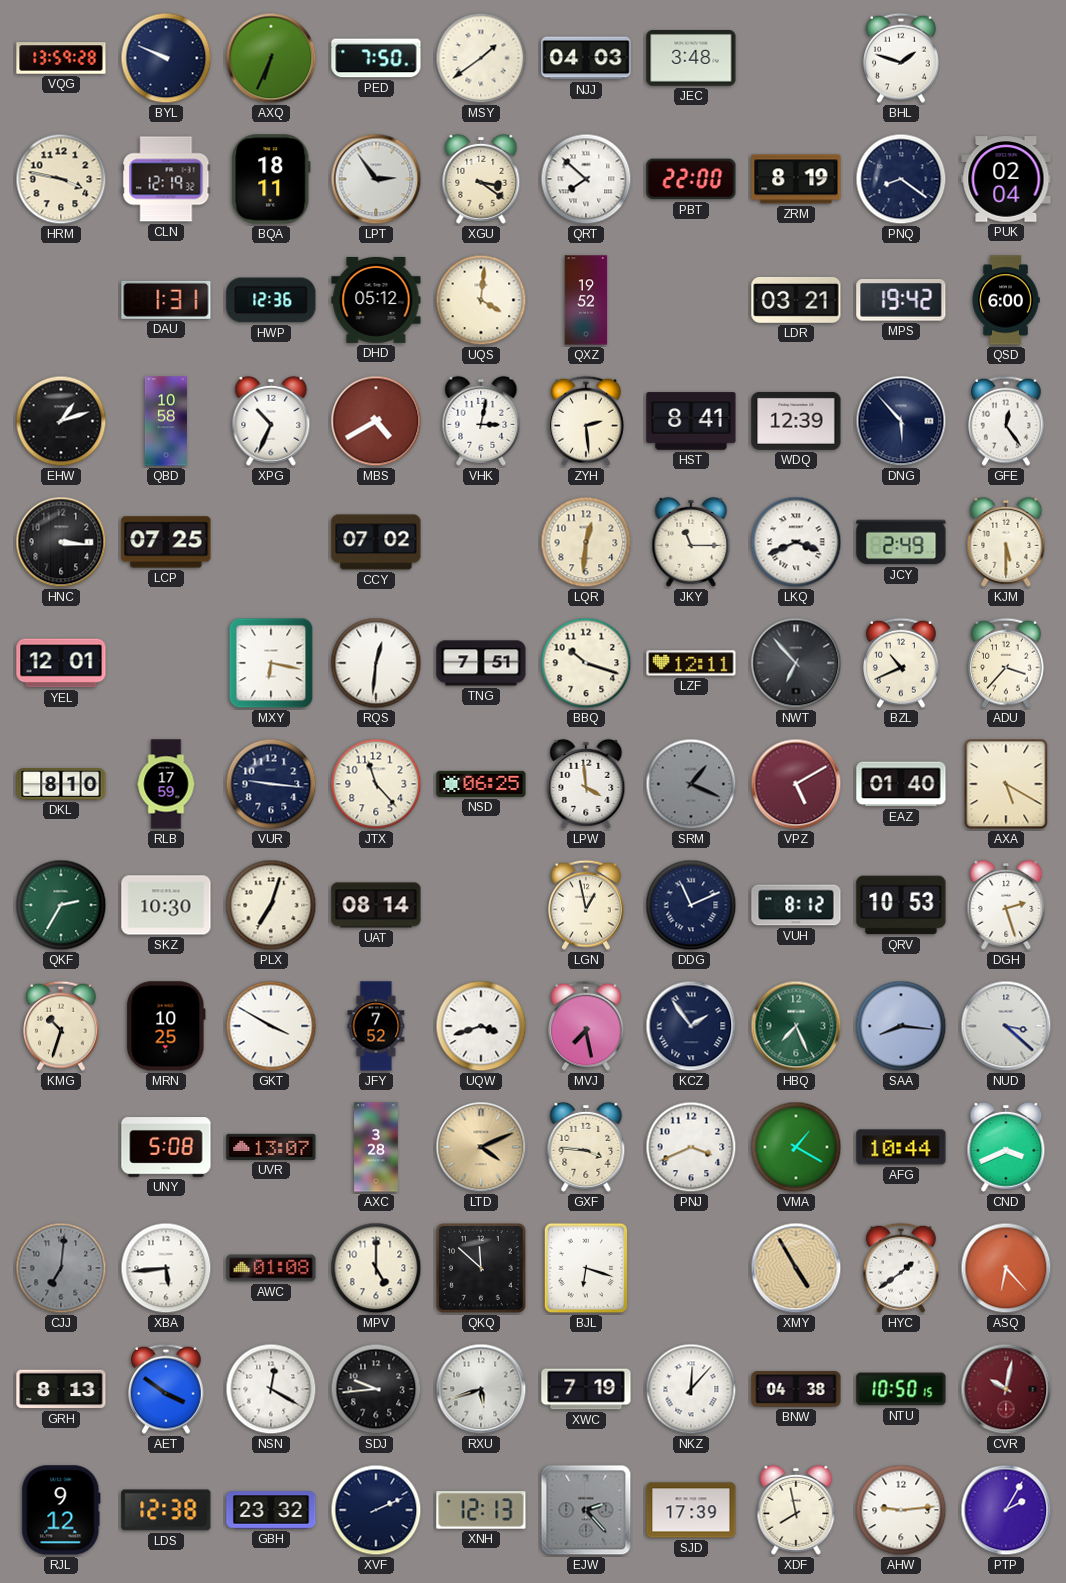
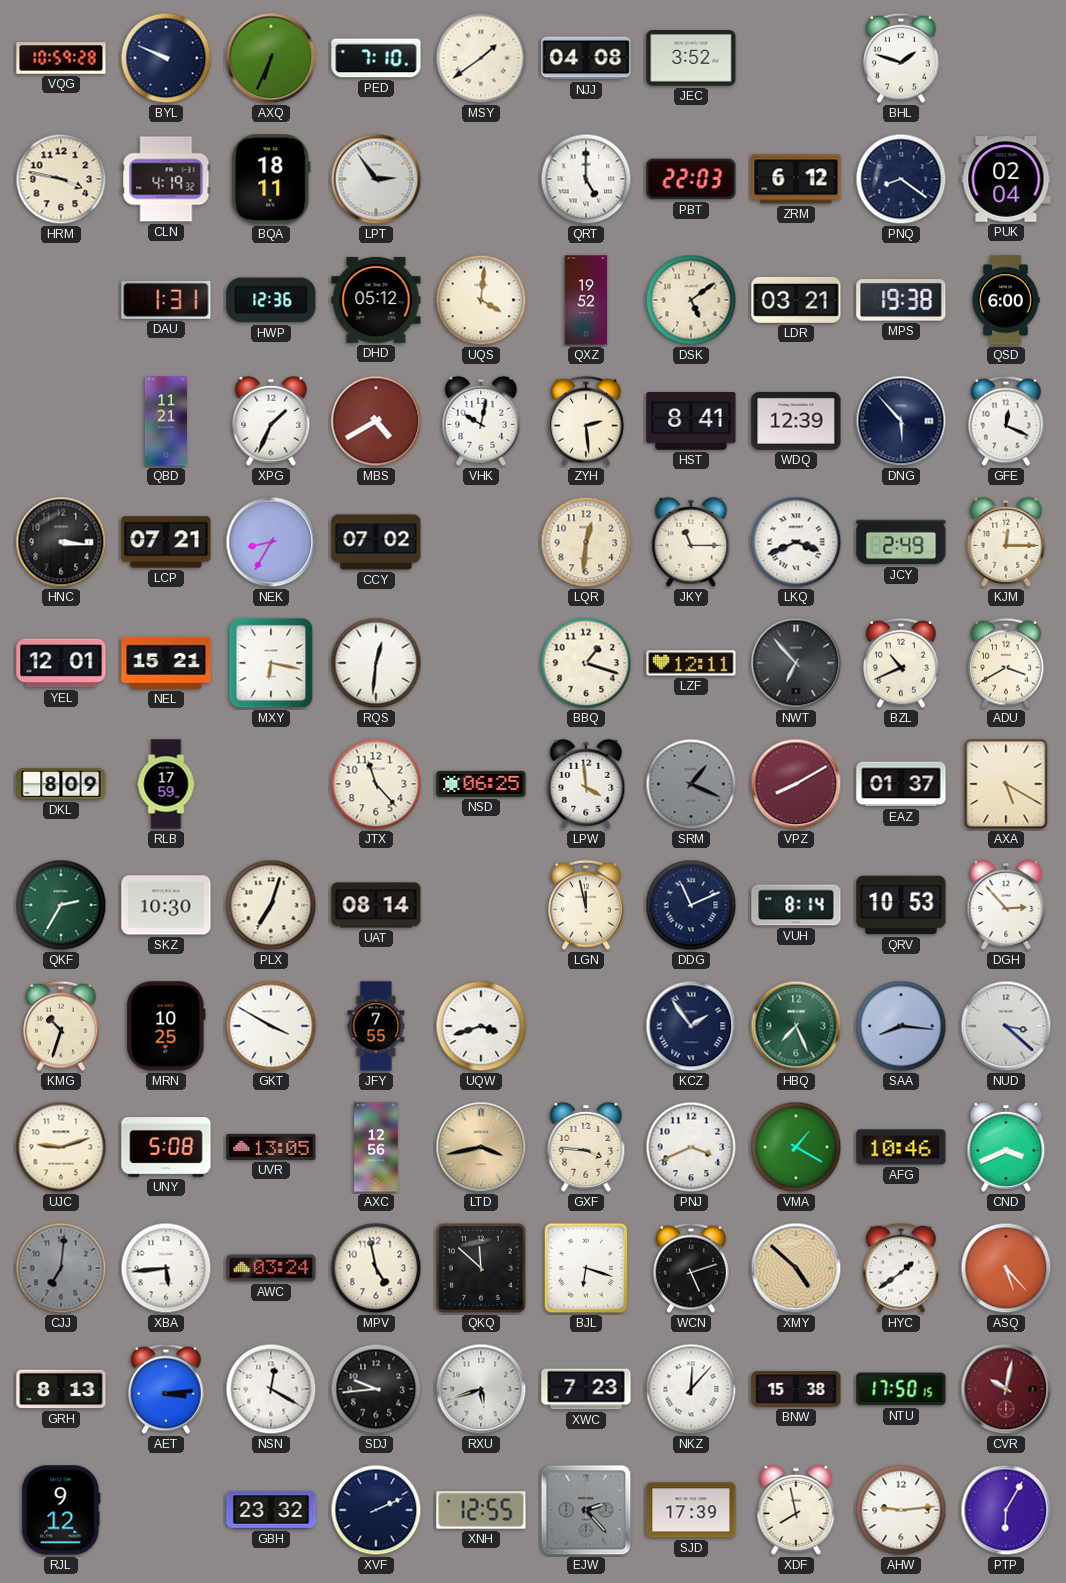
VQG: 13:59 -> 10:59 (61, 58)
PED: 7:50 -> 7:10 (376, 58)
NJJ: 04:03 -> 04:08 (586, 58)
JEC: 3:48 -> 3:52 (691, 59)
CLN: 12:19 -> 4:19 (166, 179)
XGU: 3:21 -> none (481, 179)
QRT: 7:52 -> 5:00 (586, 179)
PBT: 22:00 -> 22:03 (691, 179)
ZRM: 8:19 -> 6:12 (796, 179)
DSK: none -> 5:09 (691, 300)
MPS: 19:42 -> 19:38 (901, 301)
EHW: 1:12 -> none (61, 421)
QBD: 10:58 -> 11:21 (166, 421)
XPG: 10:34 -> 1:34 (271, 421)
VHK: 3:02 -> 10:02 (481, 421)
GFE: 12:24 -> 12:19 (1007, 421)
LCP: 07:25 -> 07:21 (166, 542)
NEK: none -> 8:35 (271, 542)
KJM: 5:30 -> 12:15 (1006, 542)
NEL: none -> 15:21 (166, 663)
TNG: 7:51 -> none (481, 663)
BBQ: 10:18 -> 1:18 (586, 663)
ADU: 3:37 -> 3:40 (1007, 663)
DKL: 8:10 -> 8:09 (61, 784)
VUR: 9:16 -> none (271, 784)
VPZ: 5:10 -> 8:10 (796, 784)
EAZ: 01:40 -> 01:37 (901, 784)
LGN: 12:58 -> 11:58 (587, 905)
VUH: 8:12 -> 8:14 (796, 905)
DGH: 2:27 -> 2:53 (1006, 905)
JFY: 7:52 -> 7:55 (376, 1026)
MVJ: 7:28 -> none (587, 1026)
UJC: none -> 9:12 (61, 1147)
UVR: 13:07 -> 13:05 (271, 1147)
AXC: 3:28 -> 12:56 (376, 1147)
LTD: 4:11 -> 3:43 (481, 1147)
AFG: 10:44 -> 10:46 (901, 1147)
AWC: 01:08 -> 03:24 (271, 1268)
MPV: 5:00 -> 4:58 (376, 1268)
WCN: none -> 5:12 (692, 1268)
XMY: 4:55 -> 4:52 (796, 1268)
ASQ: 6:23 -> 5:23 (1006, 1268)
AET: 3:51 -> 3:14 (167, 1389)
XWC: 7:19 -> 7:23 (586, 1389)
BNW: 04:38 -> 15:38 (796, 1389)
NTU: 10:50 -> 17:50 (901, 1389)
LDS: 12:38 -> none (166, 1510)
XNH: 12:13 -> 12:55 (481, 1510)
PTP: 2:05 -> 6:05 (1006, 1510)
